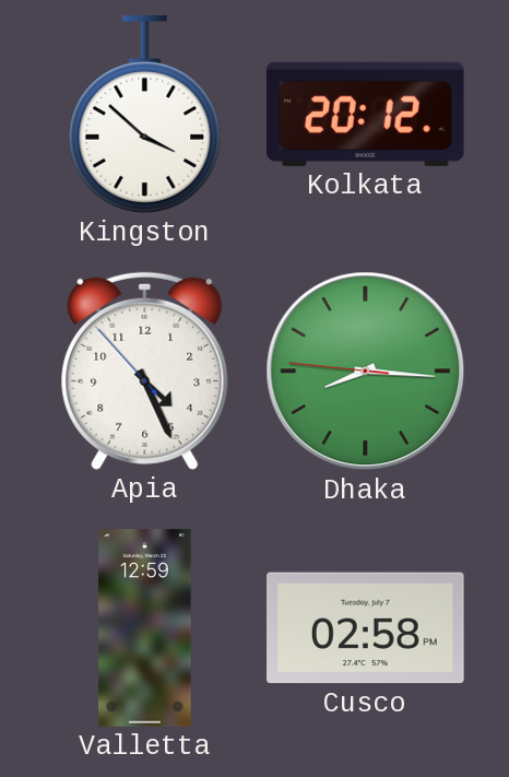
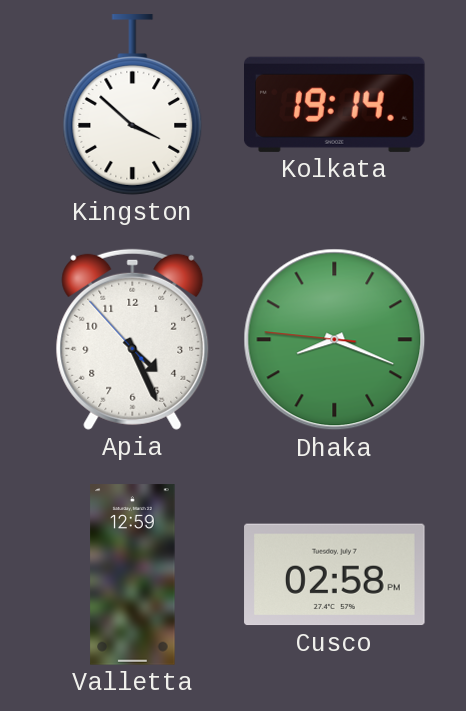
Kolkata: 20:12 -> 19:14 (335, 104)
Dhaka: 8:15 -> 8:18 (335, 340)
